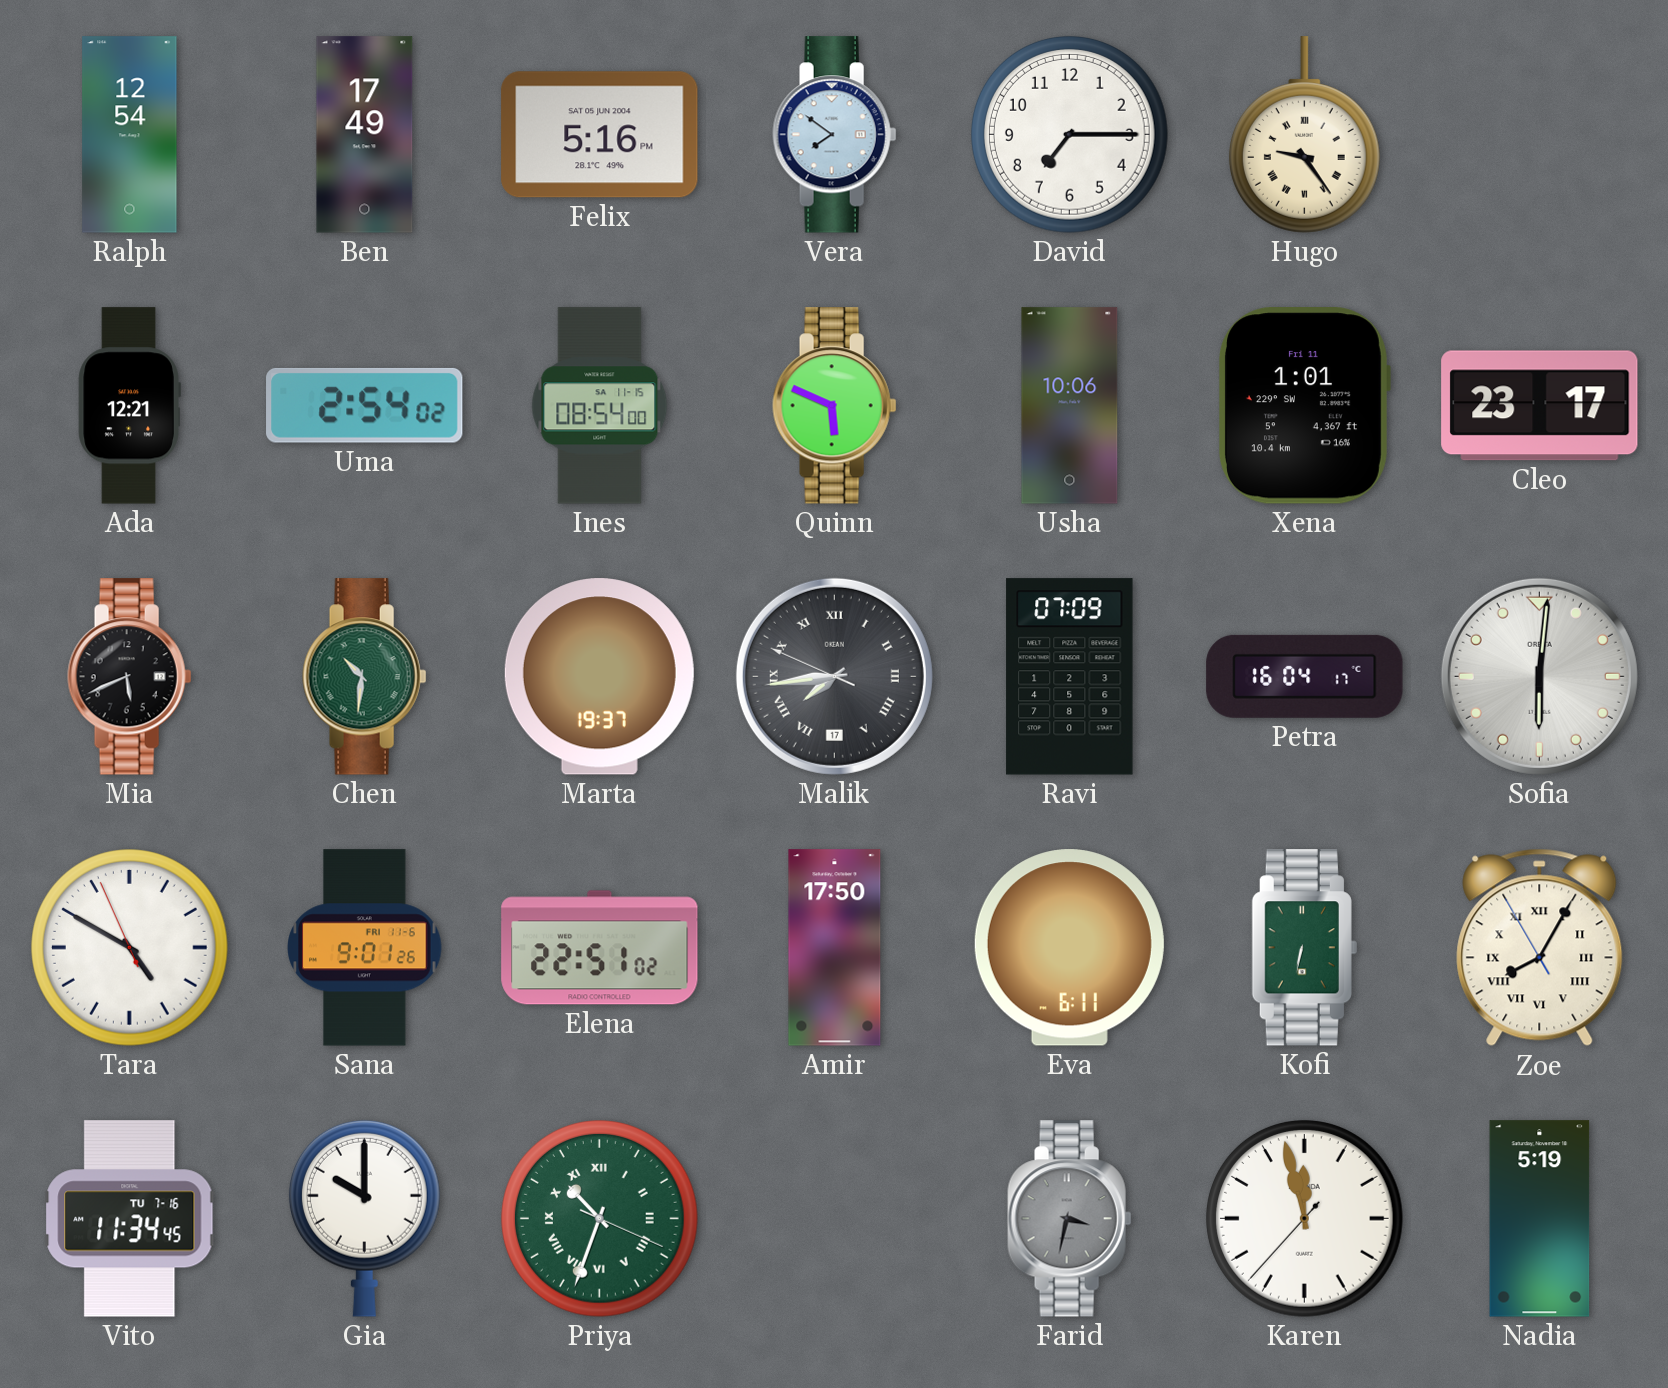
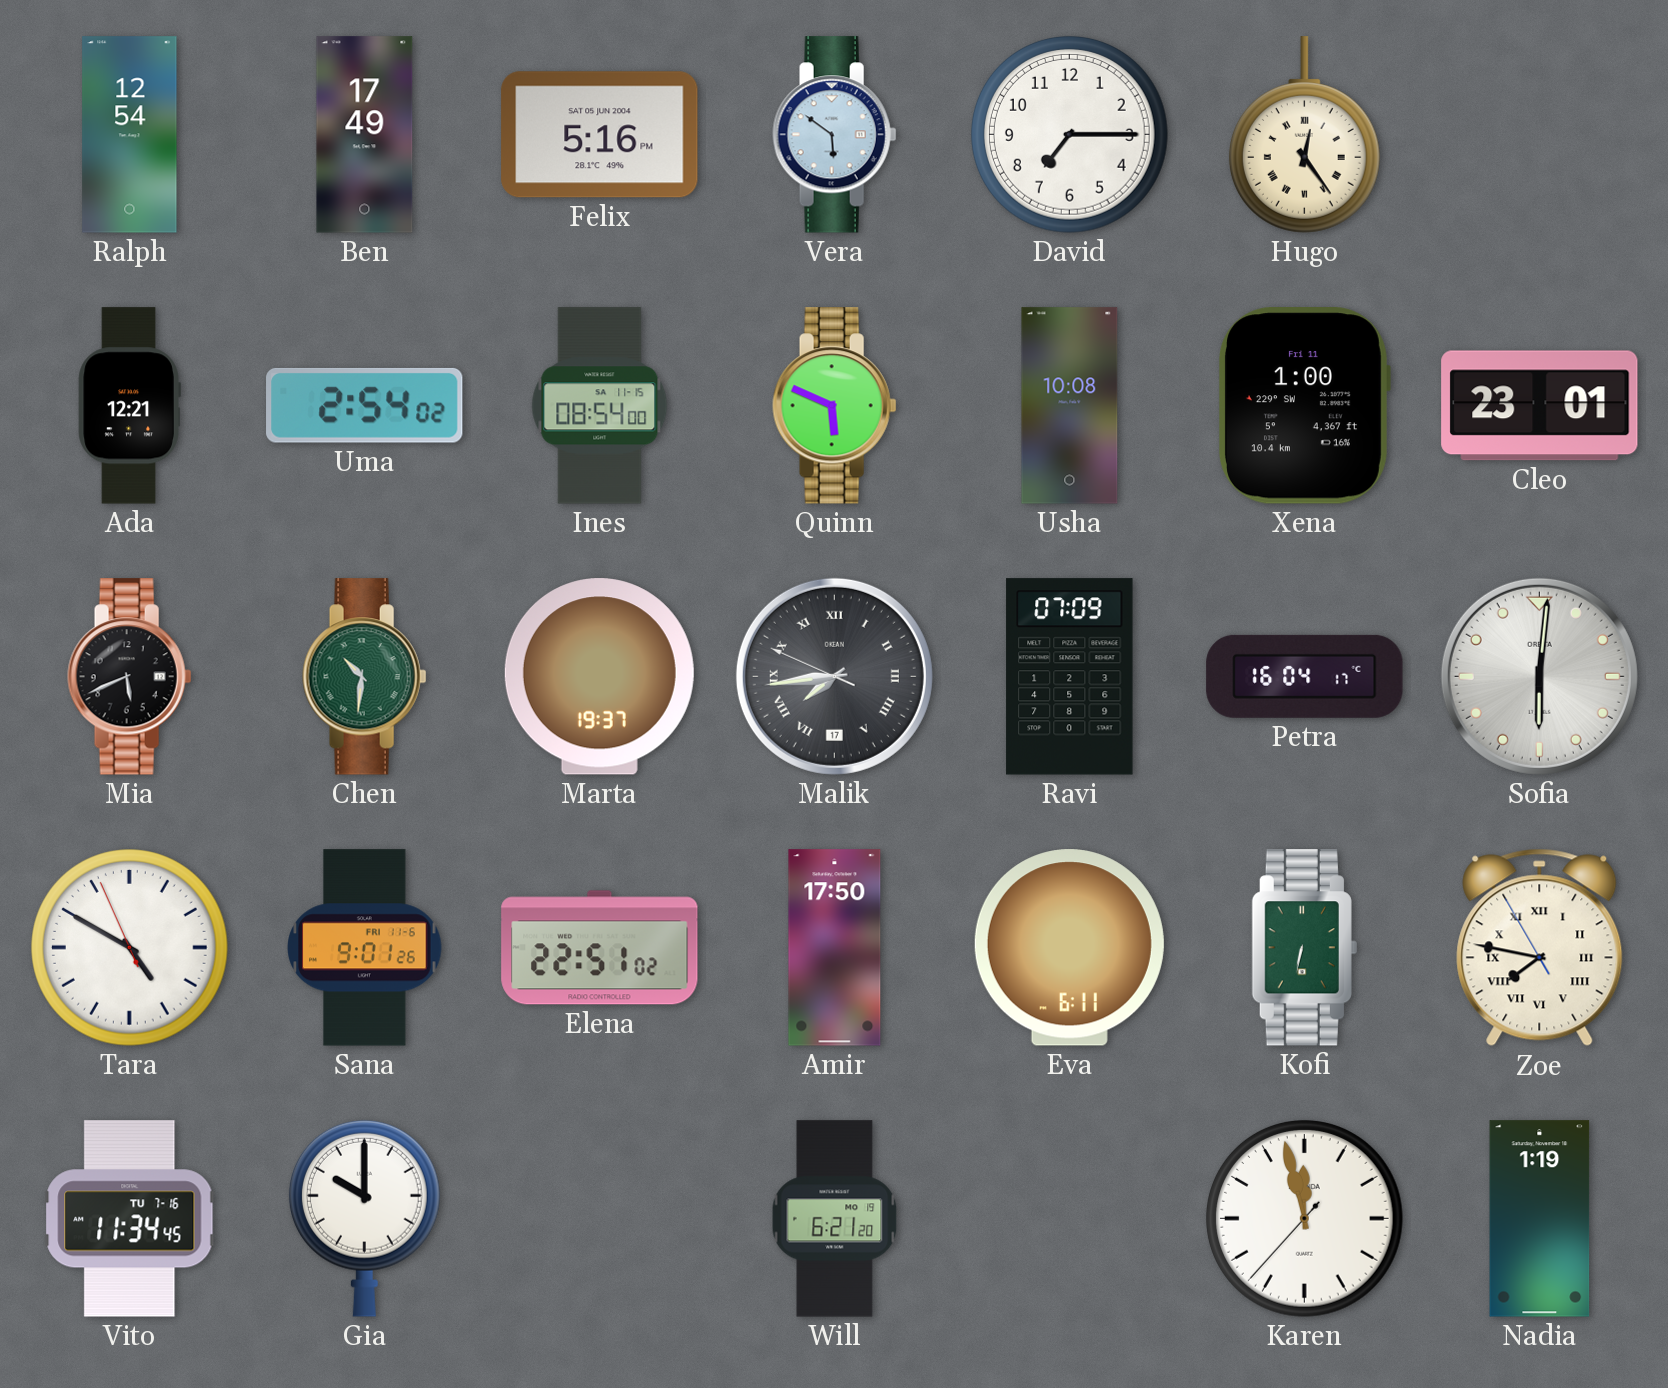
Vera: 7:51 -> 5:51 (835, 135)
Hugo: 9:24 -> 12:24 (1304, 135)
Usha: 10:06 -> 10:08 (1070, 406)
Xena: 1:01 -> 1:00 (1305, 406)
Cleo: 23:17 -> 23:01 (1540, 406)
Zoe: 8:04 -> 7:46 (1540, 948)
Priya: 10:33 -> none (600, 1219)
Will: none -> 6:21 (835, 1219)
Farid: 3:32 -> none (1070, 1219)
Nadia: 5:19 -> 1:19 (1540, 1219)
